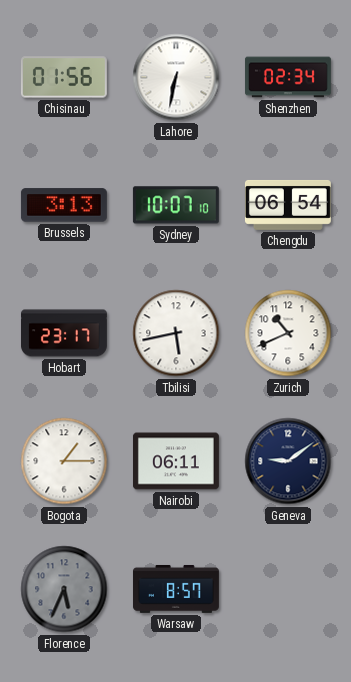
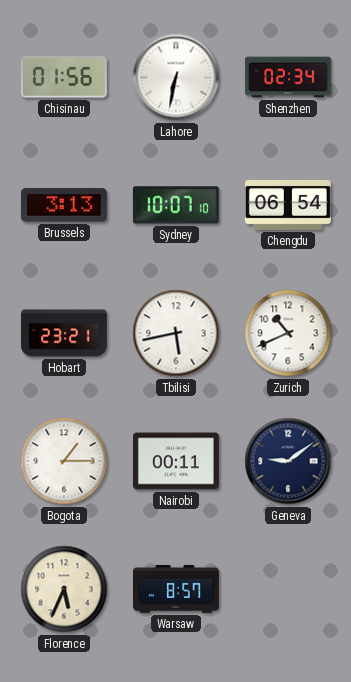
Hobart: 23:17 -> 23:21 (64, 333)
Nairobi: 06:11 -> 00:11 (176, 461)
Florence dial: grey -> cream (64, 589)
